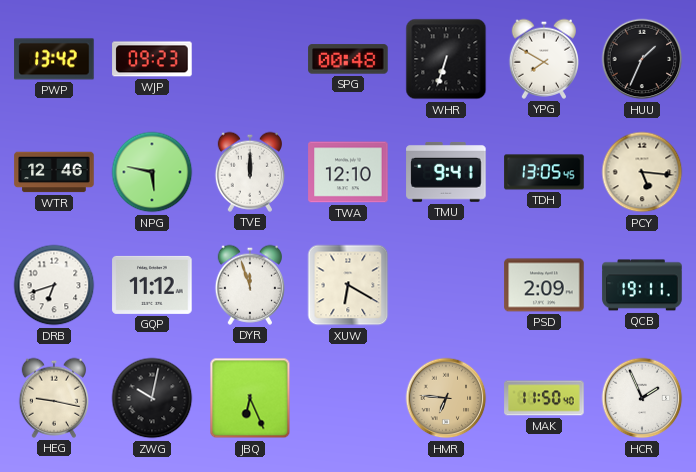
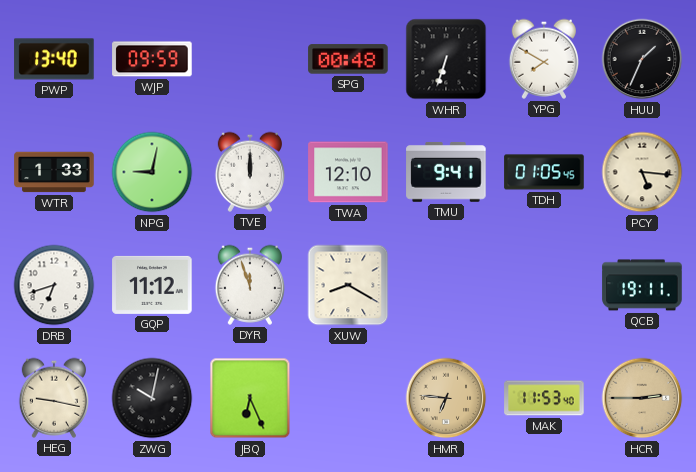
PWP: 13:42 -> 13:40 (54, 59)
WJP: 09:23 -> 09:59 (152, 59)
WTR: 12:46 -> 1:33 (54, 172)
NPG: 5:47 -> 9:02 (152, 172)
TDH: 13:05 -> 01:05 (544, 172)
XUW: 6:20 -> 8:20 (348, 285)
PSD: 2:09 -> none (544, 285)
MAK: 11:50 -> 11:53 (544, 398)
HCR: 1:56 -> 2:45 (642, 398)
HCR dial: white -> champagne (642, 398)
